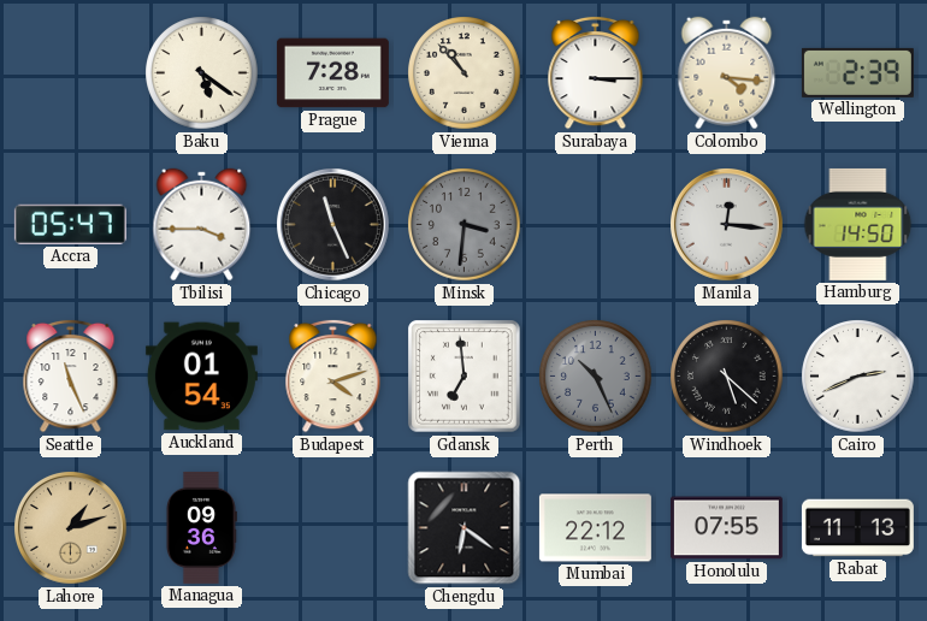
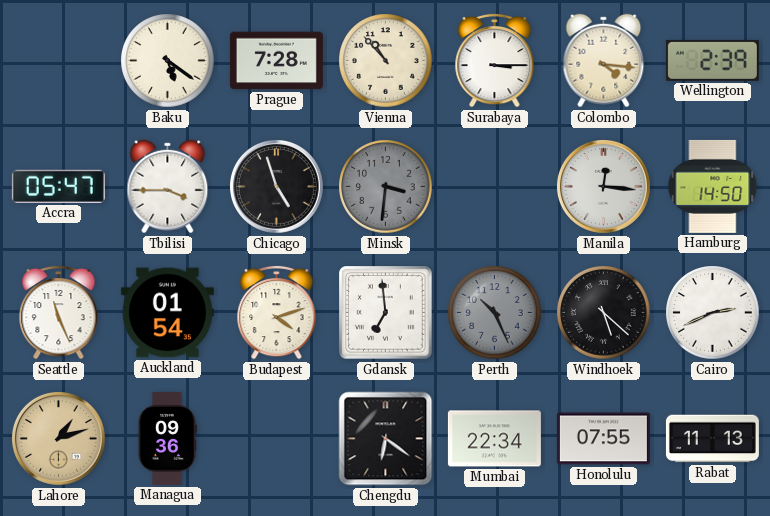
Chicago: 11:26 -> 4:57 (277, 187)
Mumbai: 22:12 -> 22:34 (494, 439)
